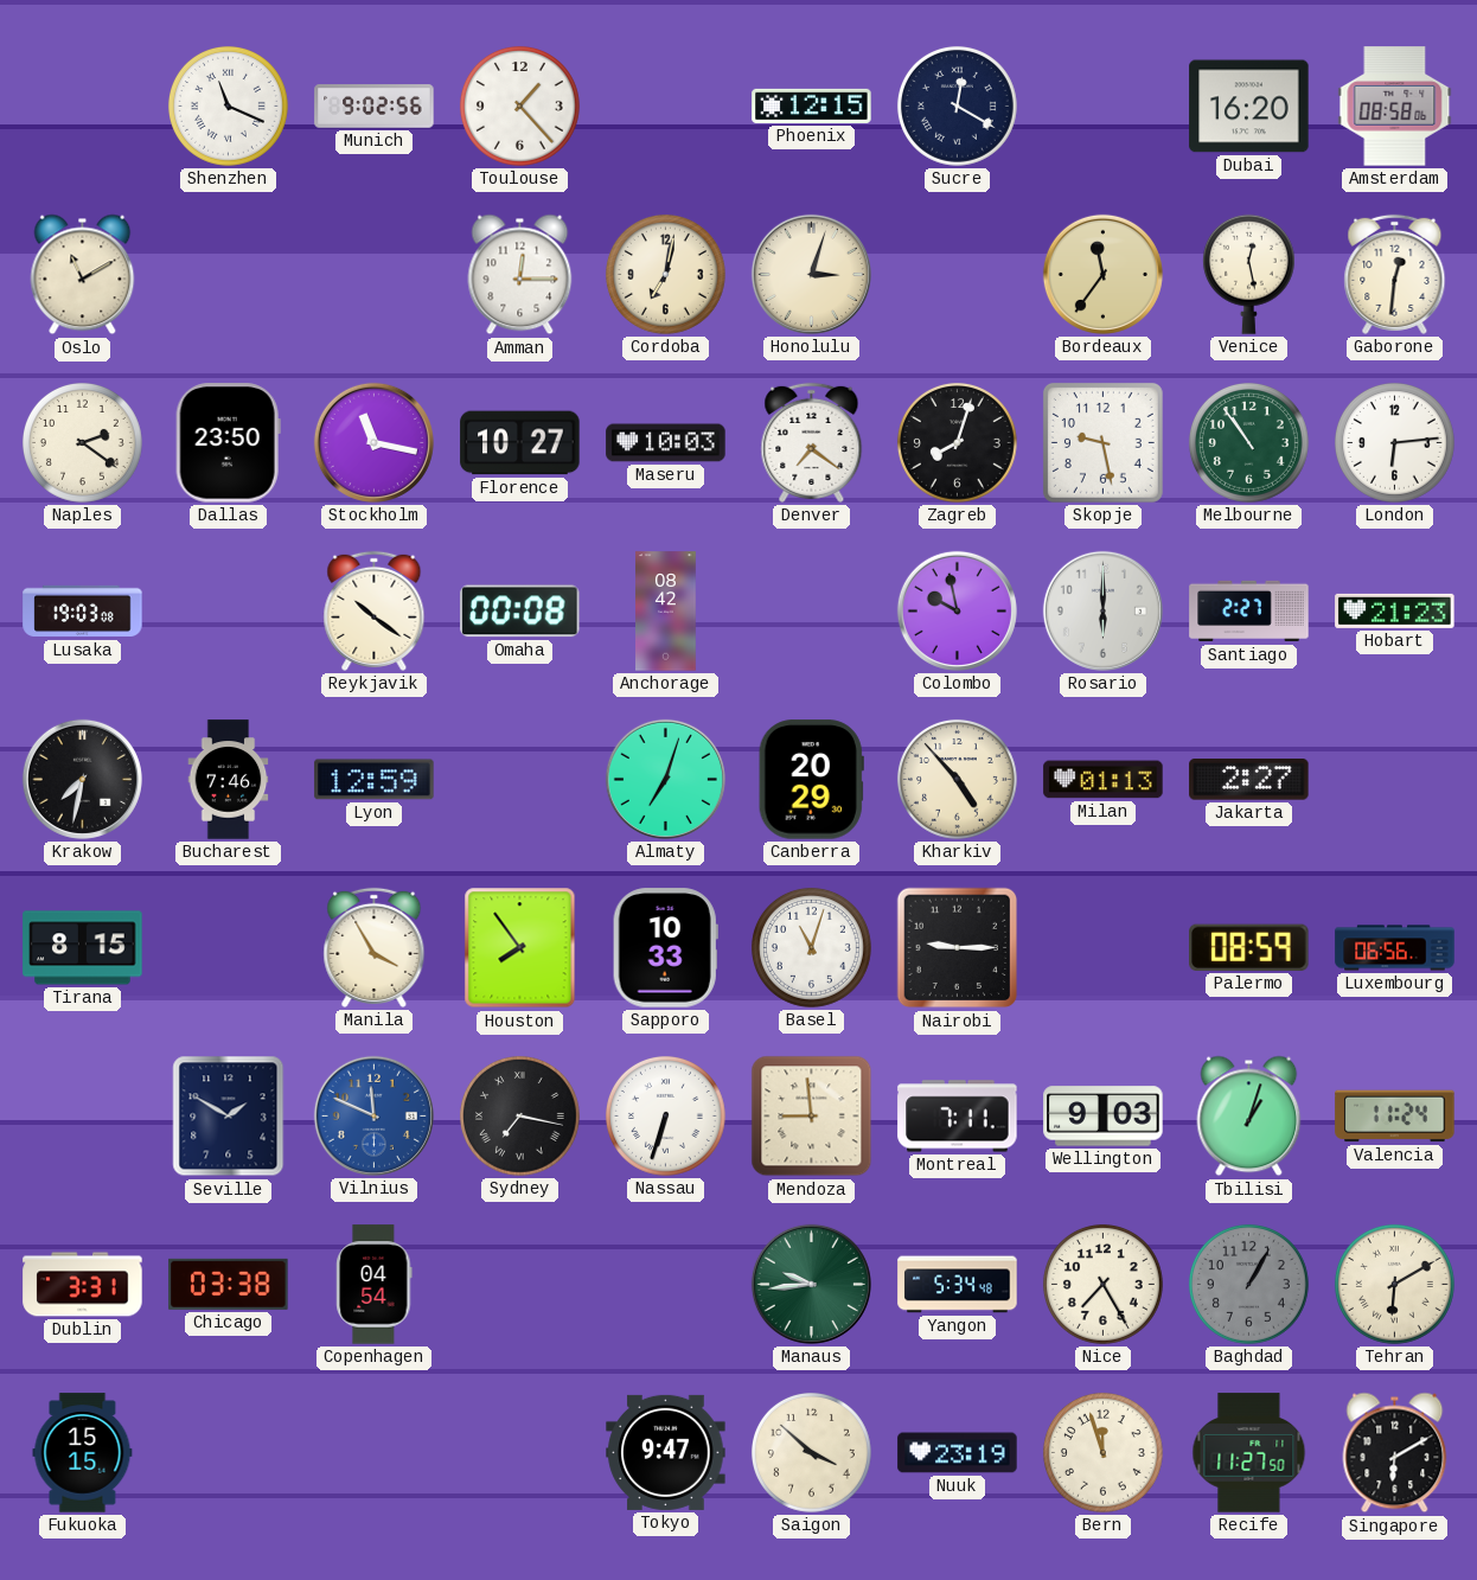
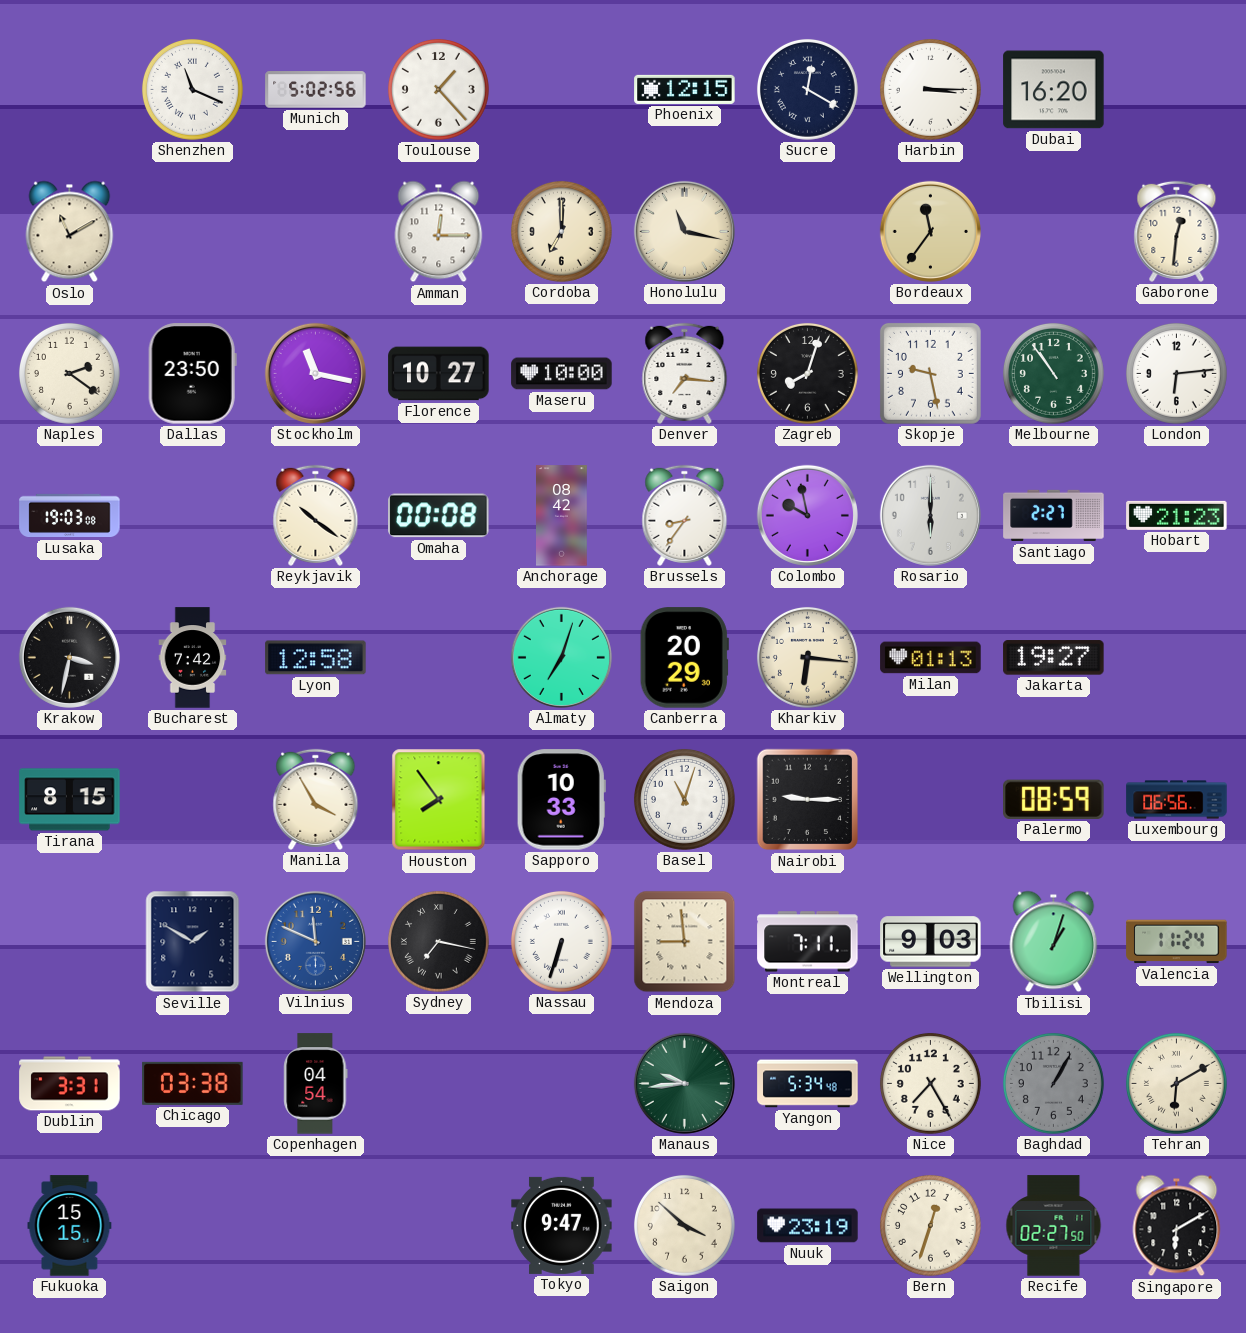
Munich: 9:02 -> 5:02 (316, 90)
Harbin: none -> 3:15 (930, 89)
Amsterdam: 08:58 -> none (1395, 107)
Cordoba: 7:02 -> 7:00 (561, 231)
Honolulu: 3:03 -> 11:17 (684, 231)
Venice: 12:28 -> none (1248, 274)
Maseru: 10:03 -> 10:00 (562, 374)
Denver: 7:21 -> 7:16 (685, 373)
Brussels: none -> 8:36 (685, 515)
Krakow: 7:32 -> 3:32 (69, 657)
Bucharest: 7:46 -> 7:42 (193, 658)
Lyon: 12:59 -> 12:58 (316, 658)
Kharkiv: 4:53 -> 6:16 (807, 657)
Jakarta: 2:27 -> 19:27 (1054, 658)
Bern: 11:57 -> 12:33 (930, 1225)
Recife: 11:27 -> 02:27 (1054, 1226)
